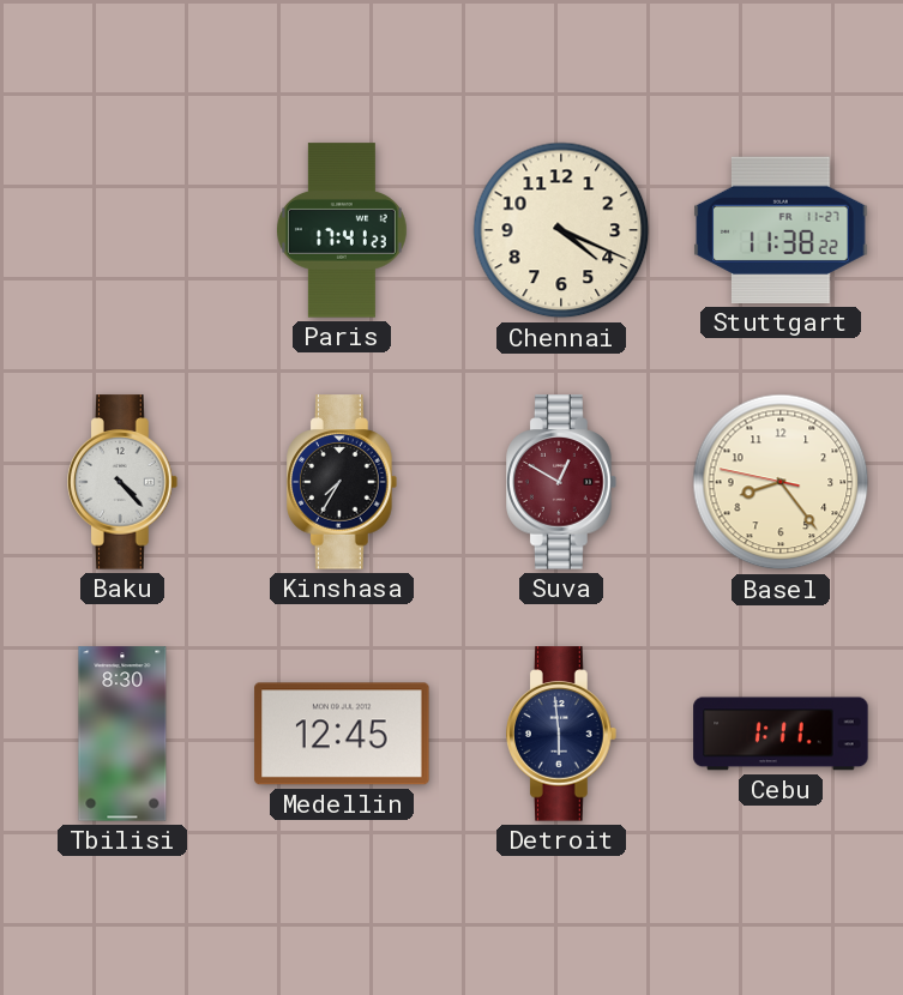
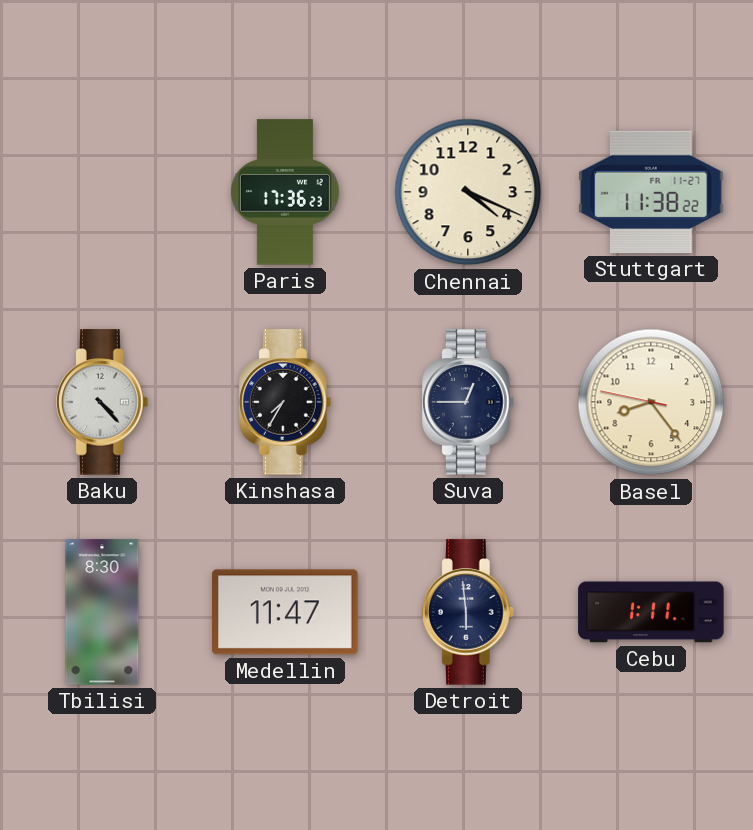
Paris: 17:41 -> 17:36 (285, 192)
Suva: 12:50 -> 12:45 (469, 402)
Suva dial: burgundy -> navy (469, 402)
Medellin: 12:45 -> 11:47 (285, 612)
